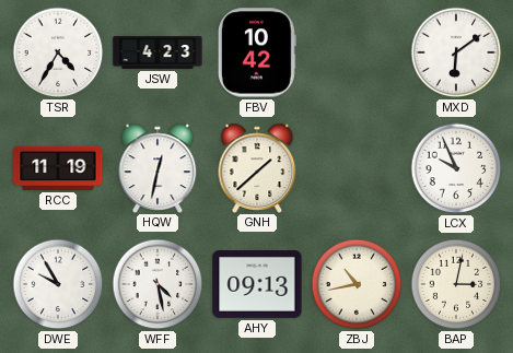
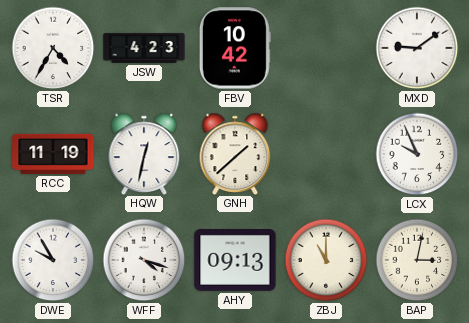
MXD: 6:09 -> 9:09 (417, 48)
WFF: 4:28 -> 4:18 (144, 260)
ZBJ: 10:43 -> 11:00 (326, 260)
